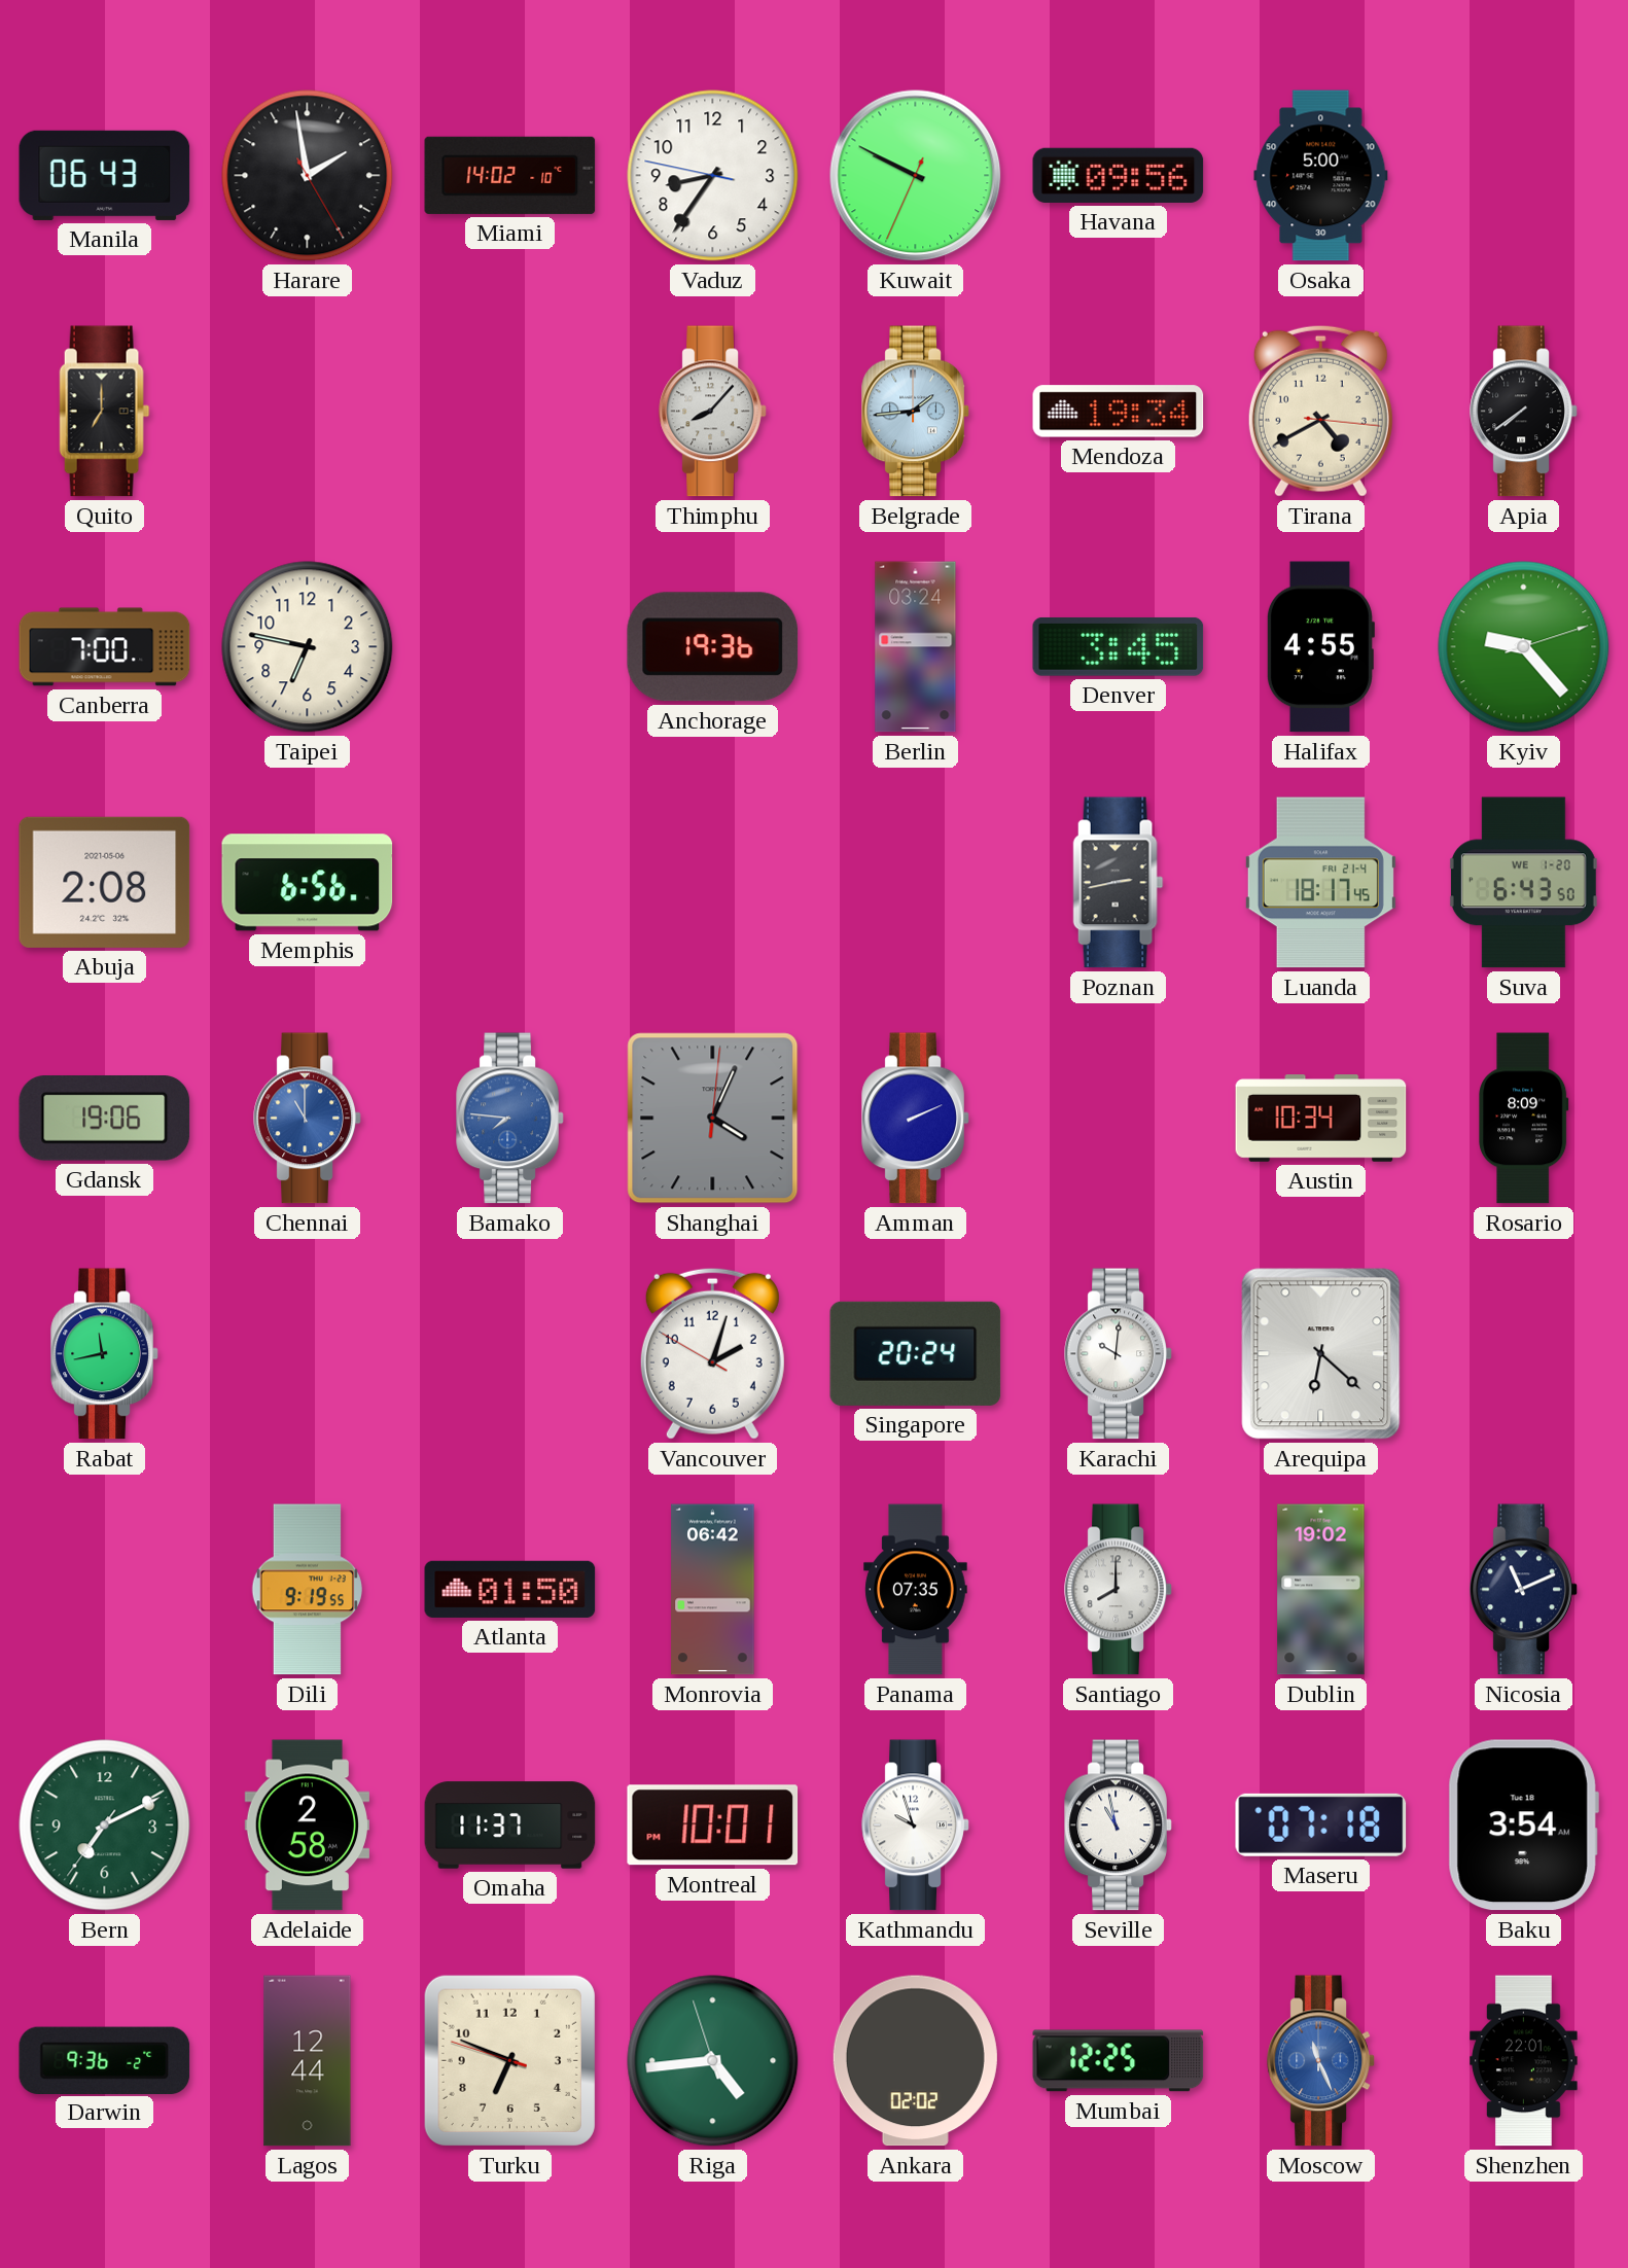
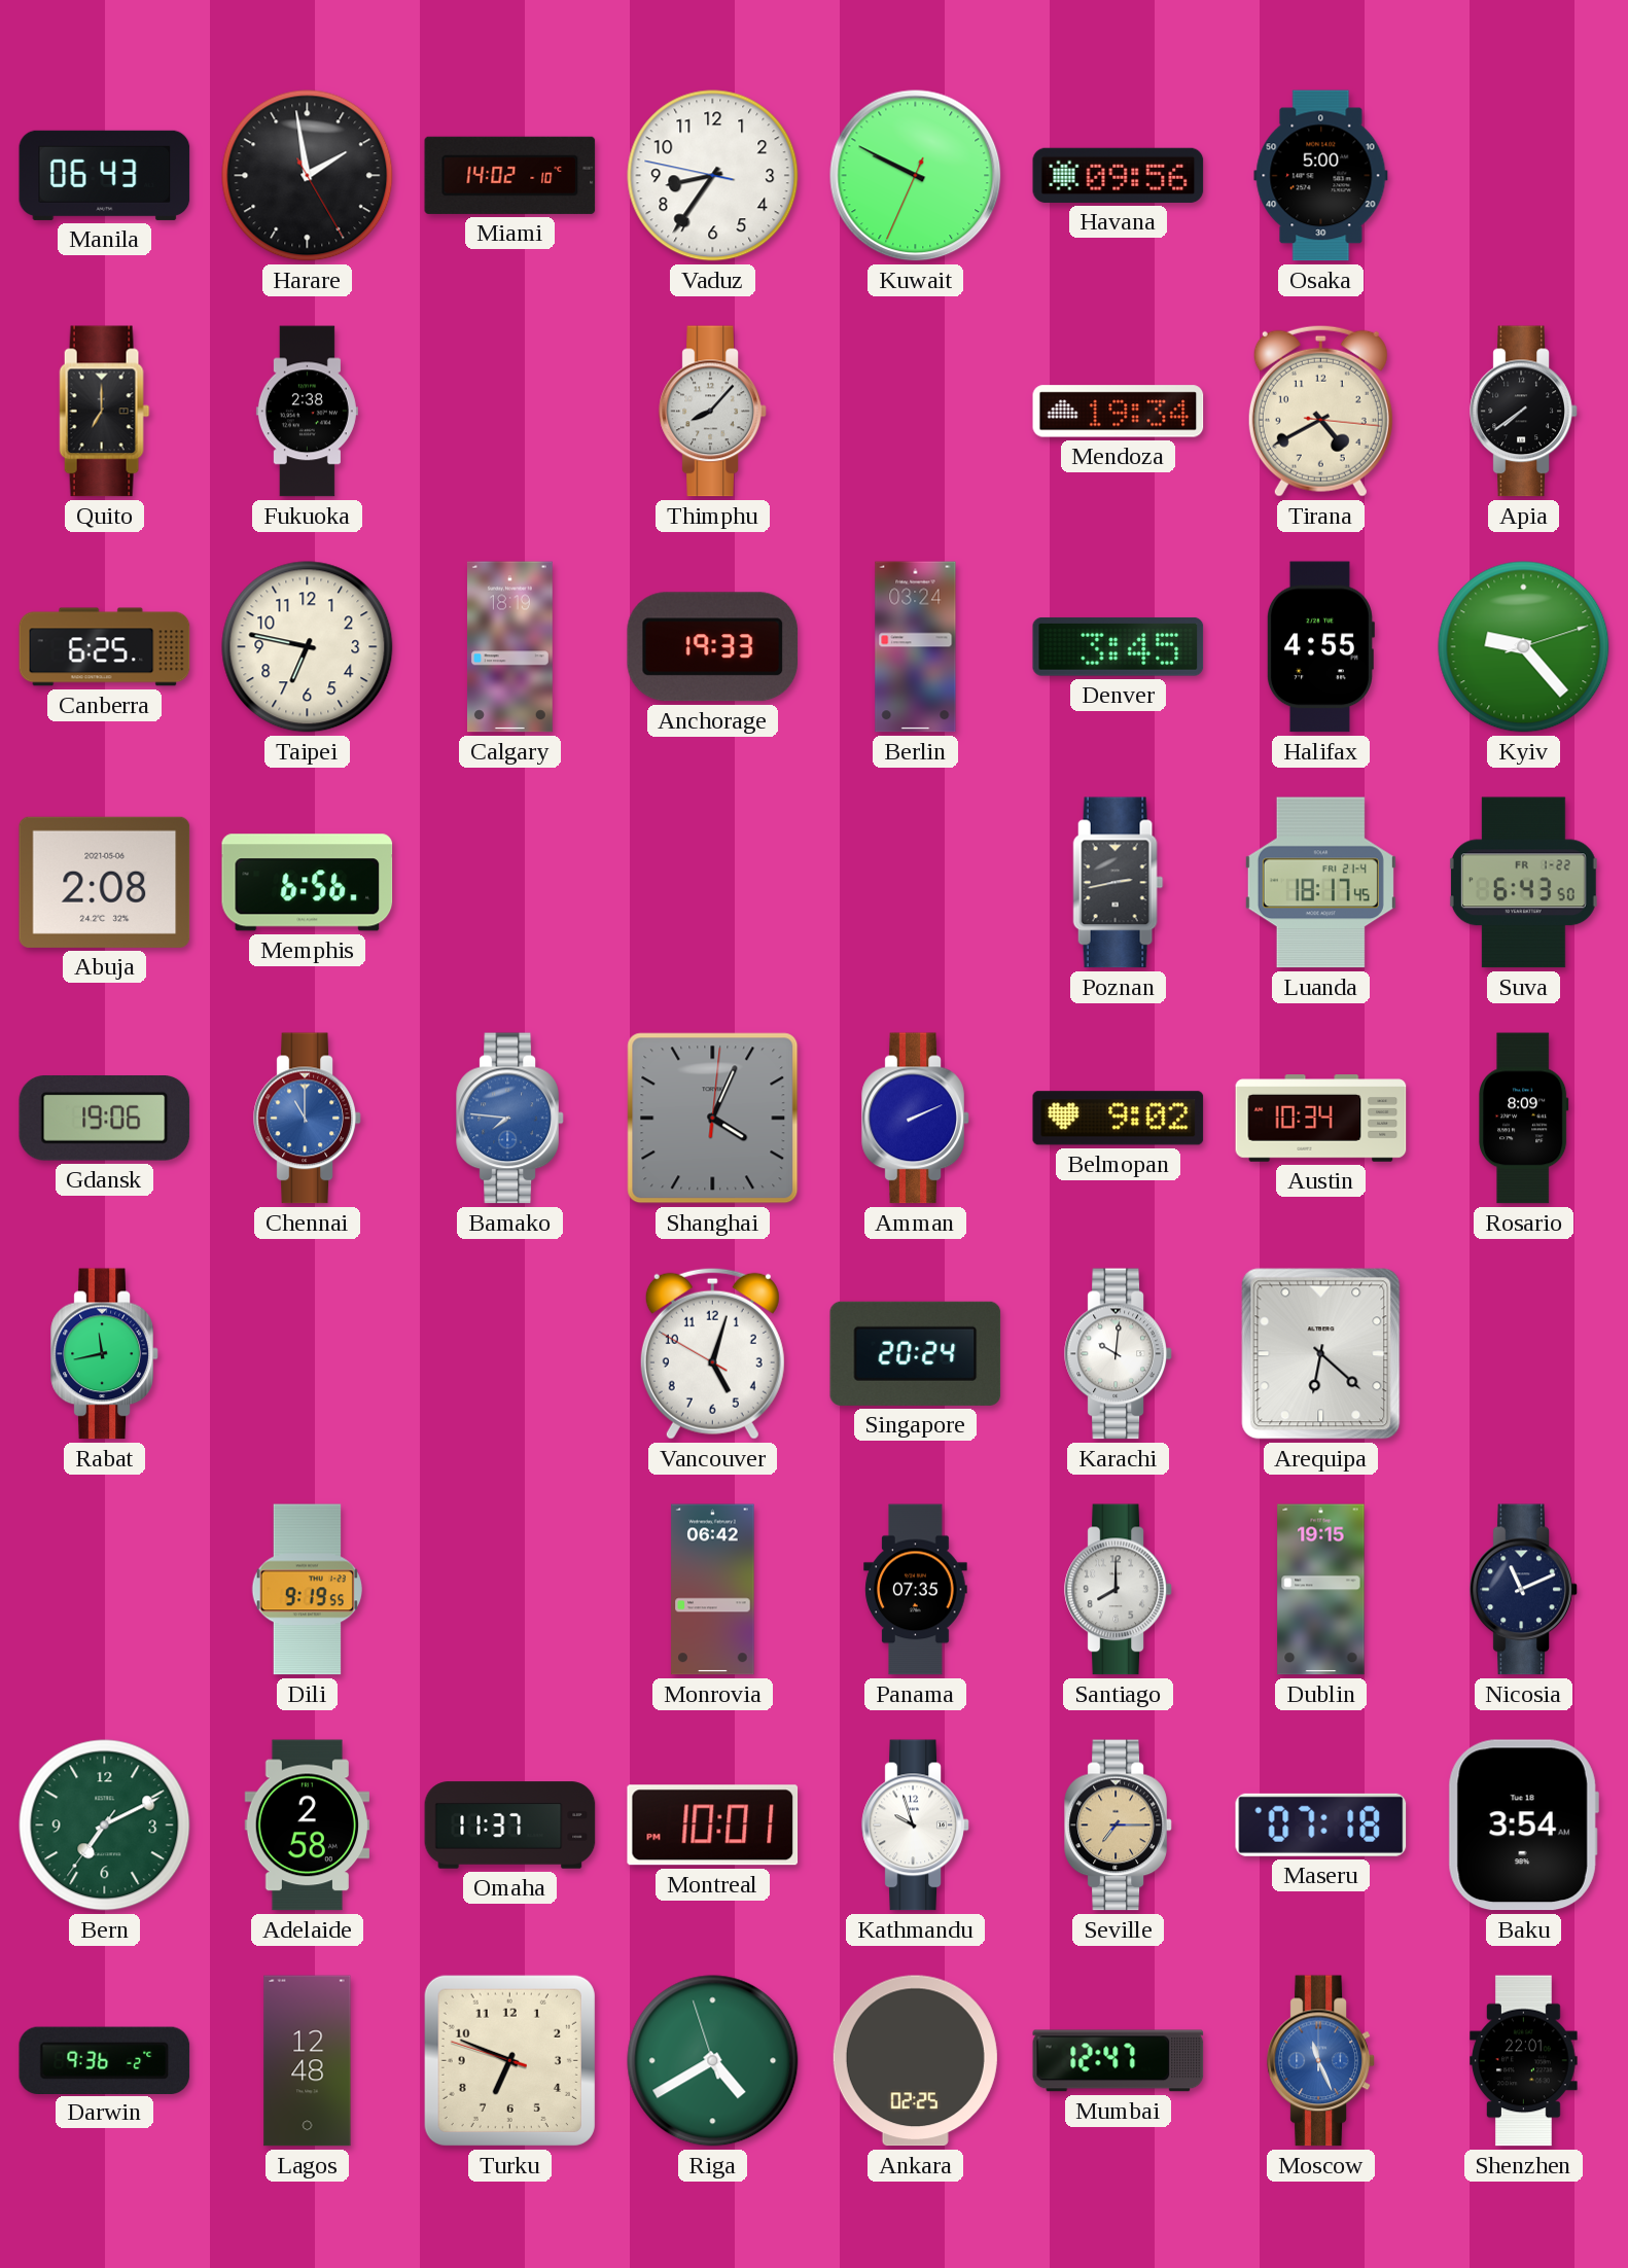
Fukuoka: none -> 2:38 (307, 412)
Belgrade: 1:44 -> none (916, 412)
Canberra: 7:00 -> 6:25 (105, 647)
Calgary: none -> 18:19 (509, 647)
Anchorage: 19:36 -> 19:33 (713, 647)
Suva date: WE 1-20 -> FR 1-22 (1523, 883)
Belmopan: none -> 9:02 (1119, 1119)
Vancouver: 2:02 -> 5:02 (712, 1353)
Atlanta: 01:50 -> none (510, 1589)
Dublin: 19:02 -> 19:15 (1321, 1590)
Seville: 10:58 -> 7:15 (1119, 1826)
Seville dial: white -> champagne (1119, 1826)
Lagos: 12:44 -> 12:48 (308, 2061)
Riga: 4:43 -> 4:39 (713, 2061)
Ankara: 02:02 -> 02:25 (915, 2061)
Mumbai: 12:25 -> 12:47 (1119, 2061)
